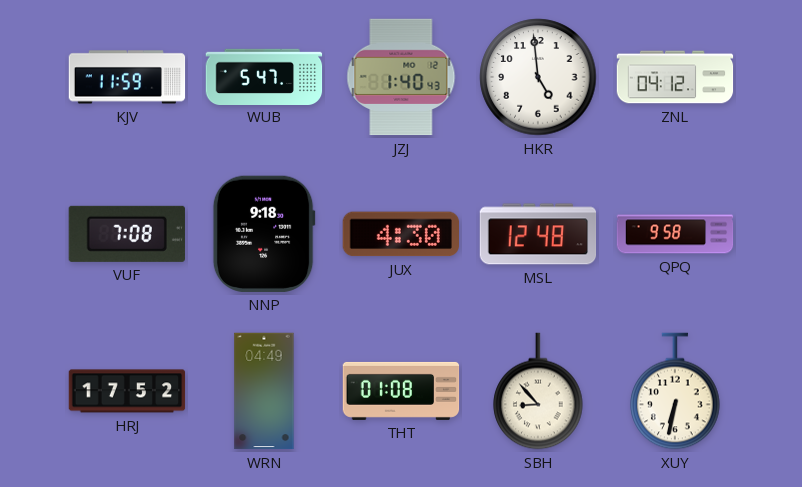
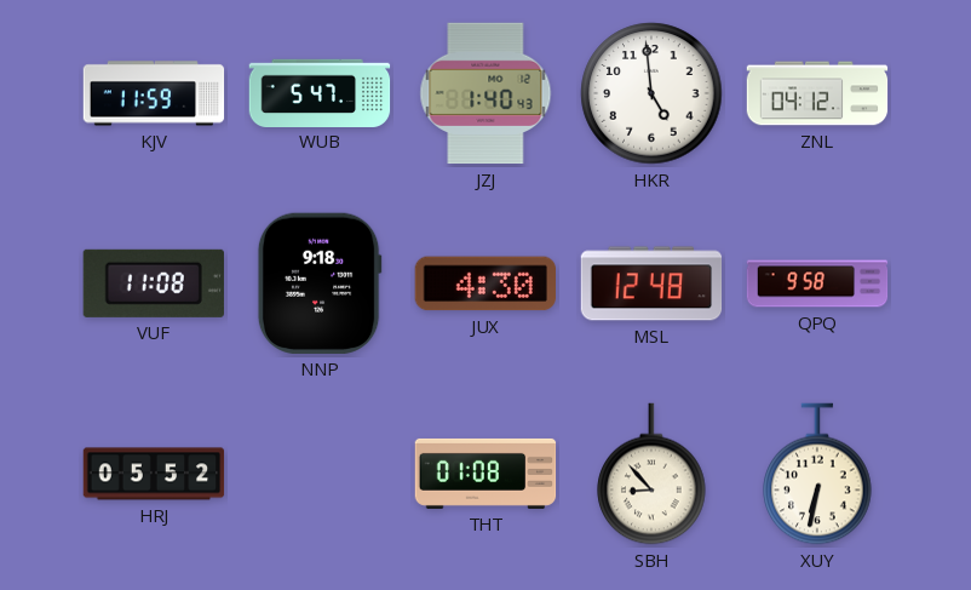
VUF: 7:08 -> 11:08 (154, 283)
HRJ: 17:52 -> 05:52 (154, 474)
WRN: 04:49 -> none (264, 391)
